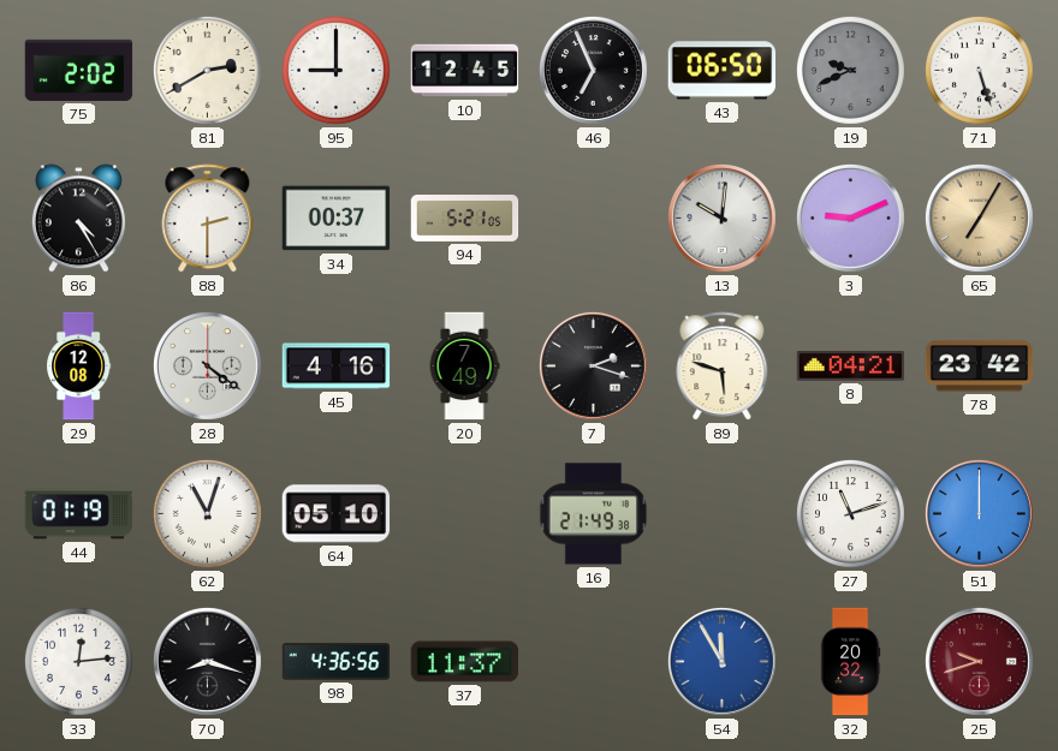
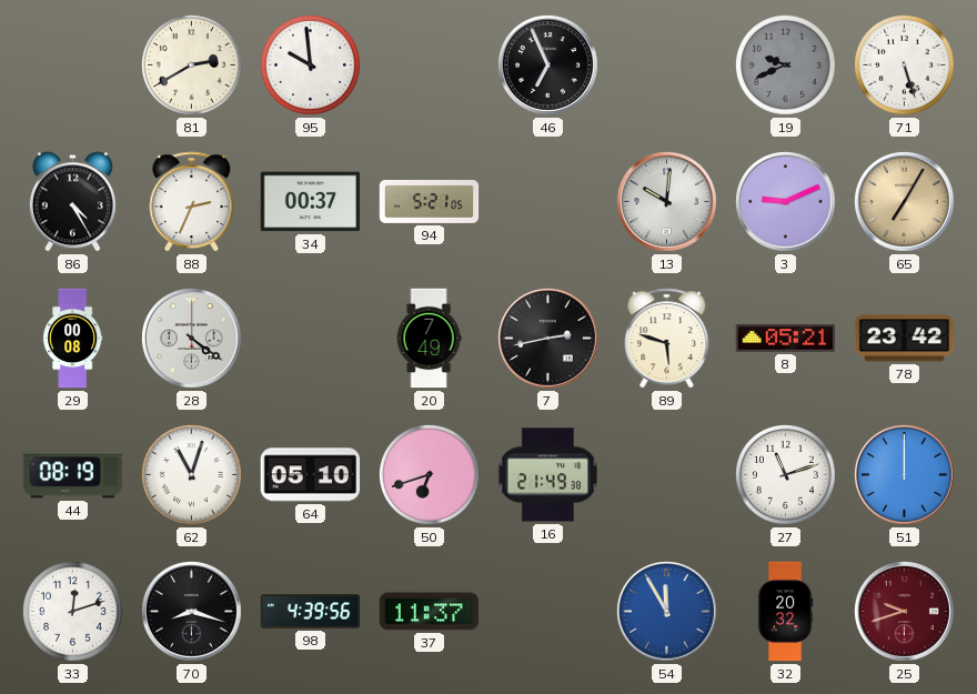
75: 2:02 -> none (79, 70)
95: 9:00 -> 9:59 (310, 64)
10: 12:45 -> none (465, 71)
43: 06:50 -> none (723, 71)
88: 2:30 -> 2:34 (192, 202)
29: 12:08 -> 00:08 (73, 339)
45: 4:16 -> none (337, 366)
7: 2:18 -> 2:43 (547, 338)
8: 04:21 -> 05:21 (786, 339)
44: 01:19 -> 08:19 (73, 475)
50: none -> 6:42 (429, 474)
33: 12:14 -> 12:12 (72, 611)
98: 4:36 -> 4:39 (311, 612)
